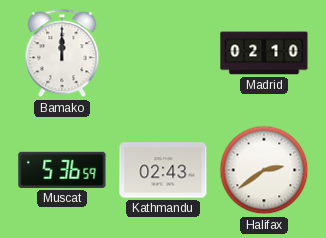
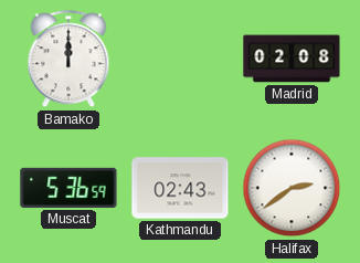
Madrid: 02:10 -> 02:08 (292, 59)
